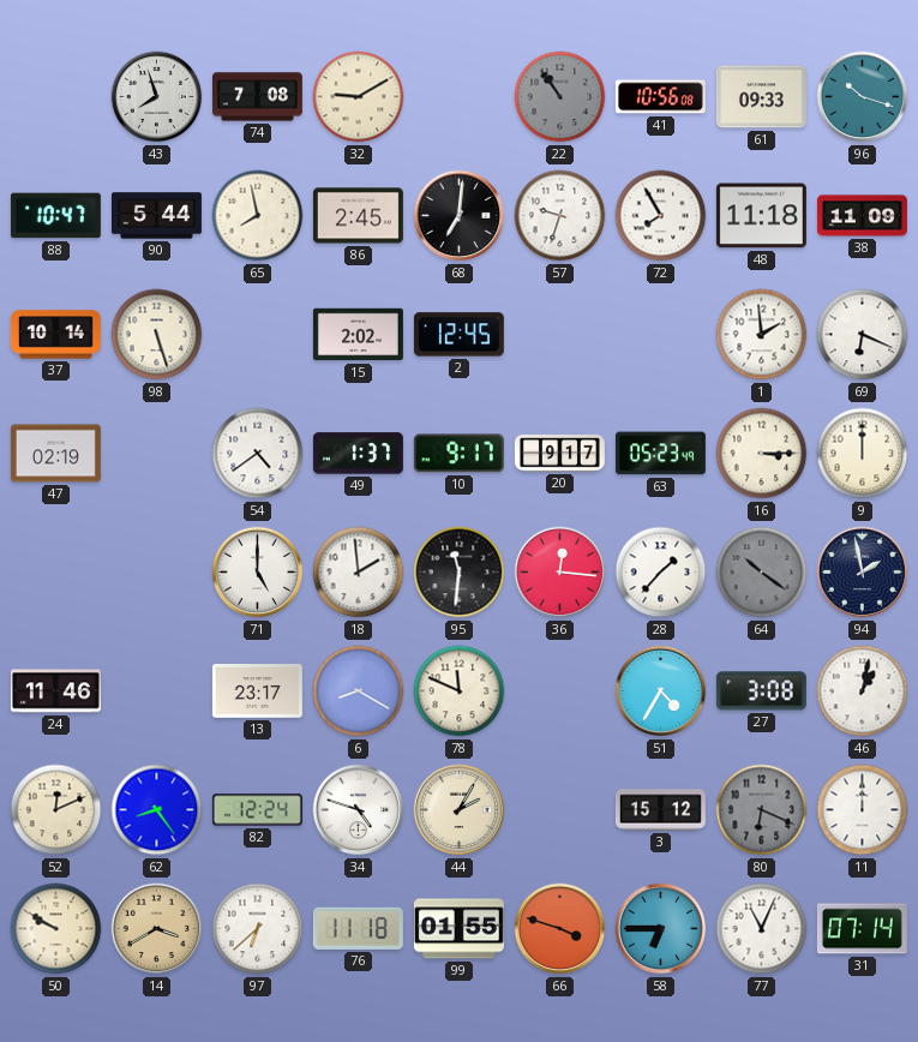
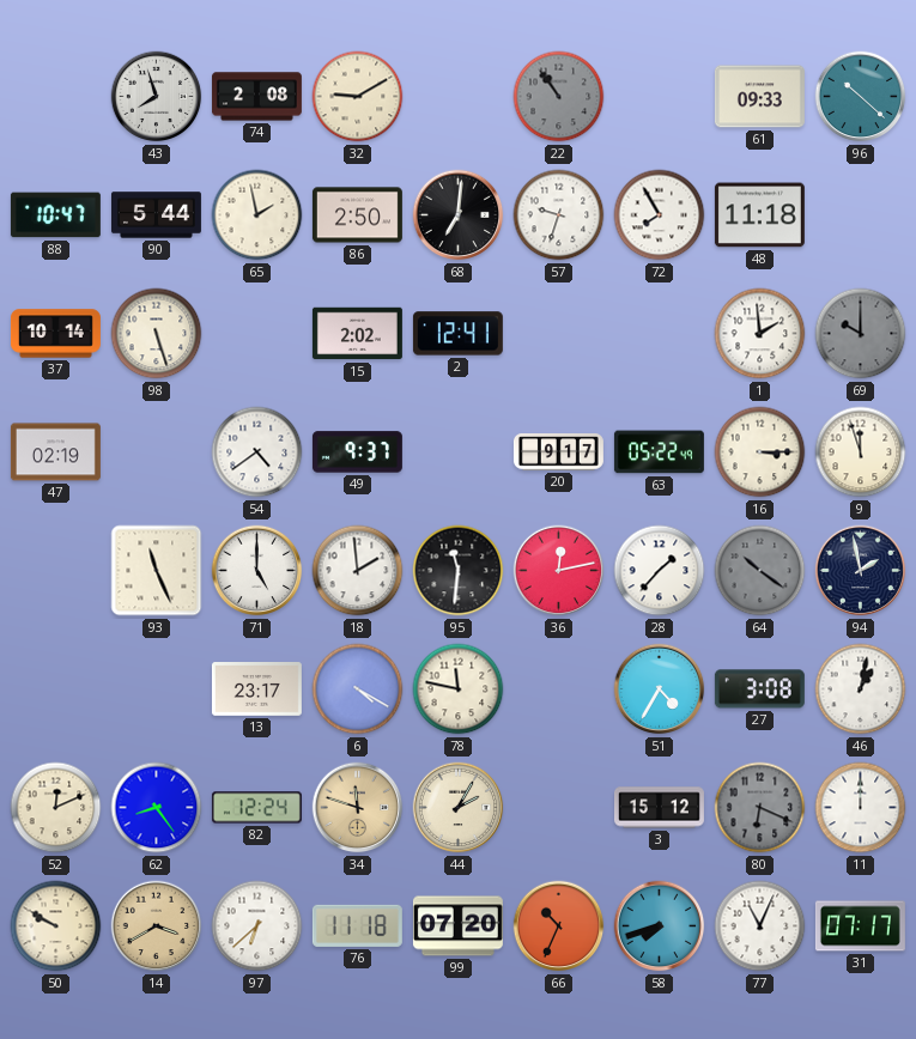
74: 7:08 -> 2:08 (256, 97)
41: 10:56 -> none (660, 97)
96: 10:18 -> 10:22 (861, 97)
65: 7:58 -> 1:58 (257, 215)
86: 2:45 -> 2:50 (357, 215)
38: 11:09 -> none (862, 216)
2: 12:45 -> 12:41 (457, 334)
69: 6:19 -> 10:00 (861, 334)
69 dial: white -> grey (861, 334)
49: 1:37 -> 9:37 (357, 452)
10: 9:17 -> none (458, 454)
63: 05:23 -> 05:22 (659, 452)
9: 12:00 -> 11:57 (861, 452)
93: none -> 11:26 (157, 571)
36: 12:16 -> 12:13 (559, 571)
24: 11:46 -> none (55, 691)
6: 8:20 -> 4:20 (358, 689)
78: 11:49 -> 11:47 (459, 689)
34: 4:48 -> 11:48 (358, 808)
34 dial: white -> champagne (358, 808)
99: 01:55 -> 07:20 (457, 926)
66: 3:48 -> 10:34 (559, 926)
58: 6:45 -> 7:42 (660, 926)
31: 07:14 -> 07:17 (860, 926)
